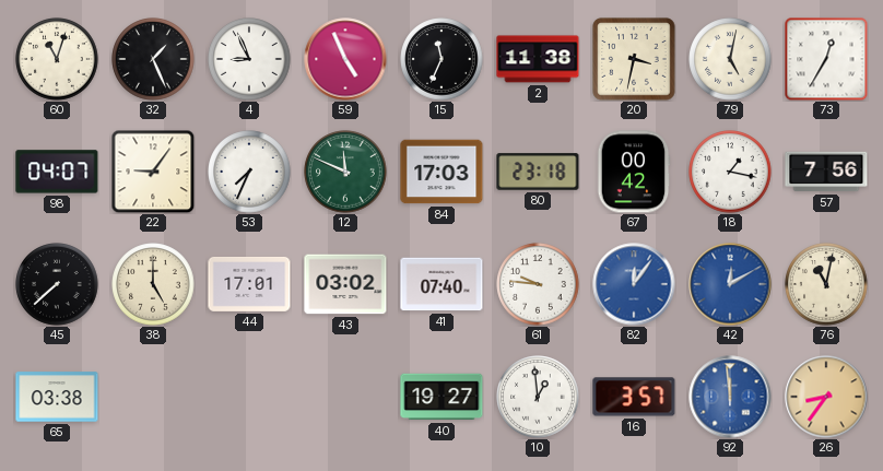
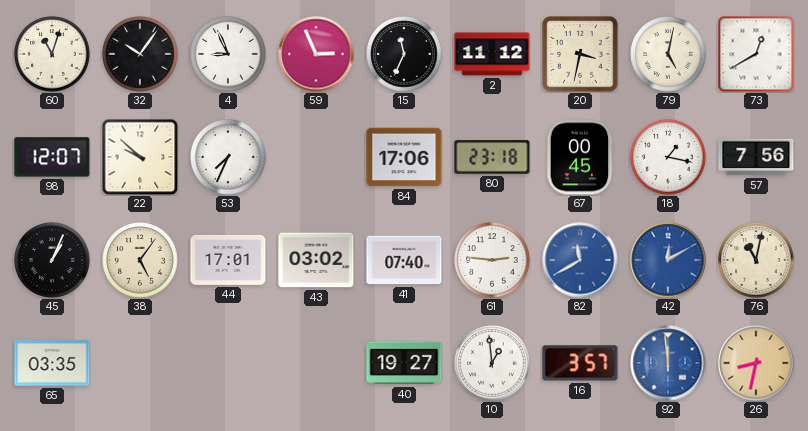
32: 1:26 -> 10:06 (140, 54)
59: 4:56 -> 2:56 (316, 54)
2: 11:38 -> 11:12 (492, 54)
73: 12:35 -> 12:40 (756, 54)
98: 04:07 -> 12:07 (52, 157)
22: 9:06 -> 9:52 (140, 157)
12: 11:49 -> none (345, 172)
84: 17:03 -> 17:06 (404, 157)
67: 00:42 -> 00:45 (580, 157)
45: 7:38 -> 1:04 (52, 260)
38: 5:00 -> 5:06 (140, 260)
61: 9:46 -> 2:46 (492, 260)
82: 12:06 -> 11:40 (580, 260)
65: 03:38 -> 03:35 (52, 363)
26: 8:36 -> 8:32 (756, 363)
